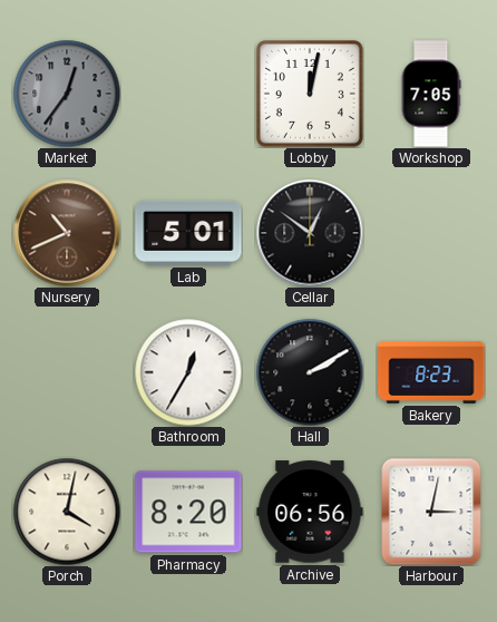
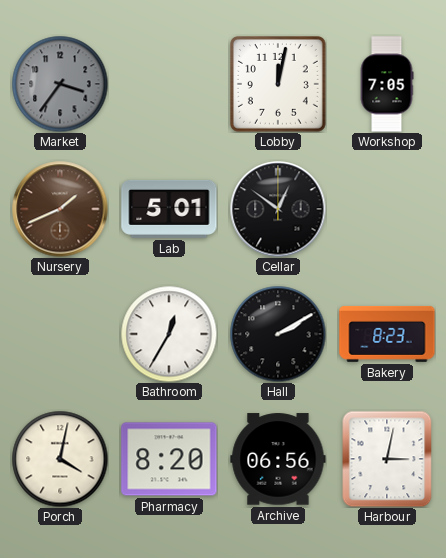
Market: 12:36 -> 3:36 (60, 84)
Nursery: 10:41 -> 1:41 (60, 209)
